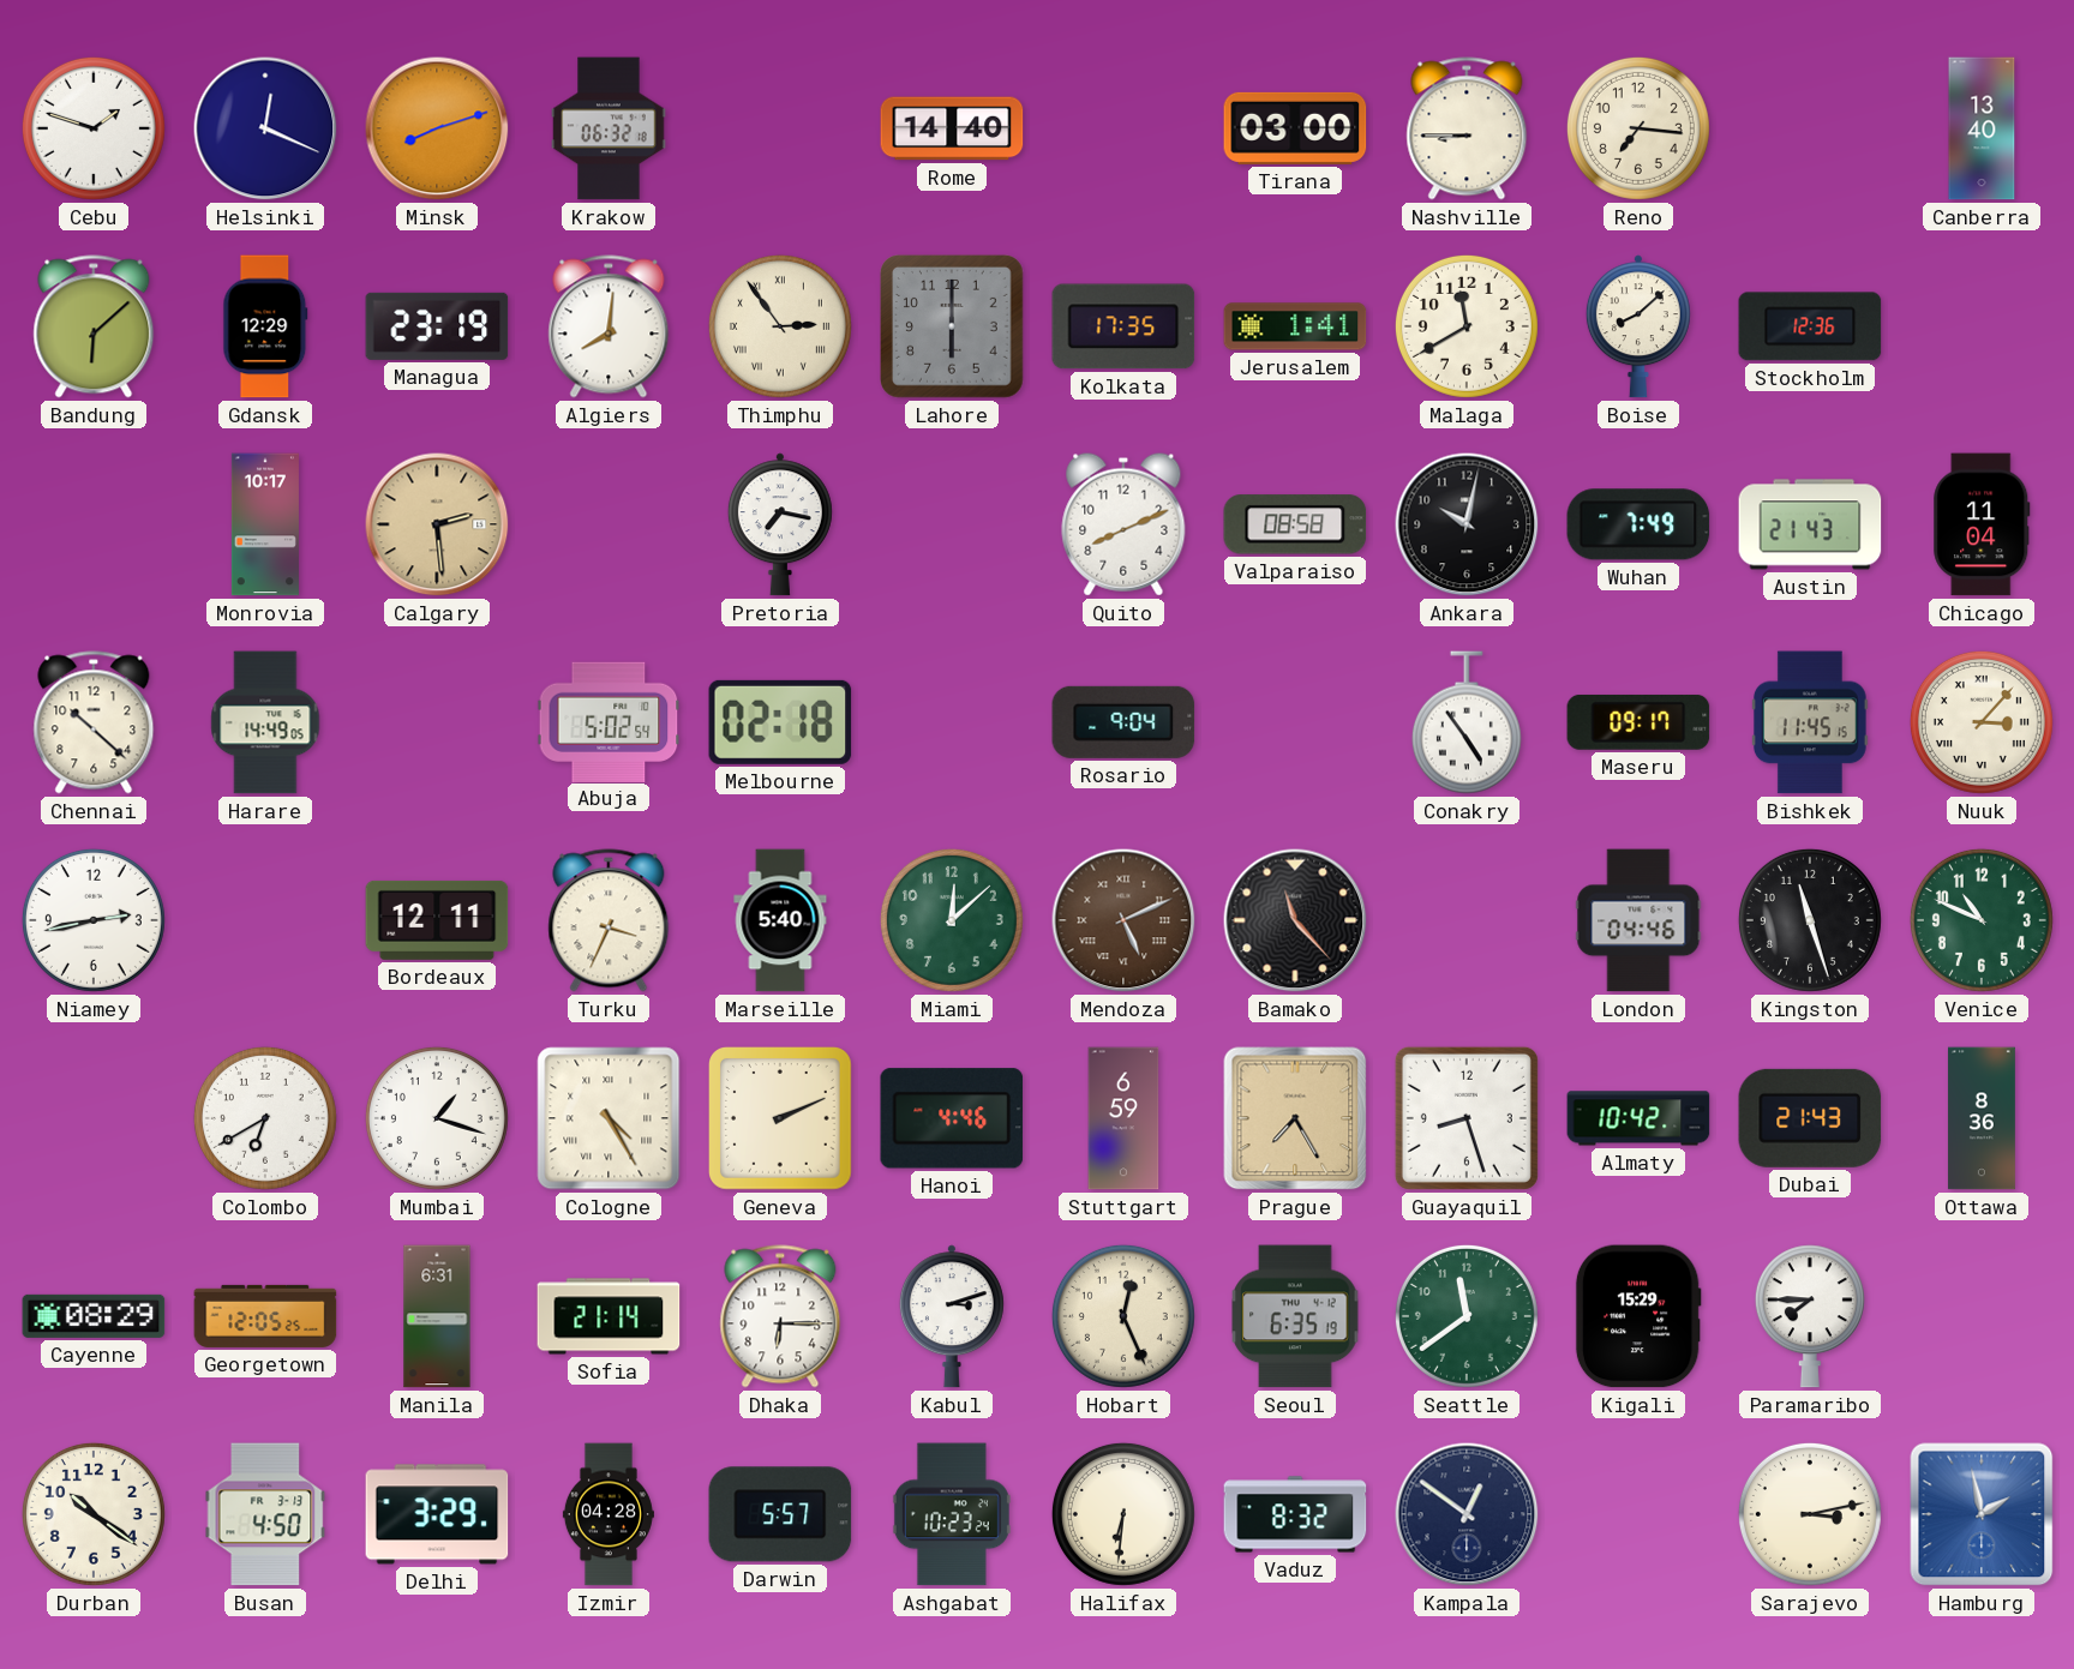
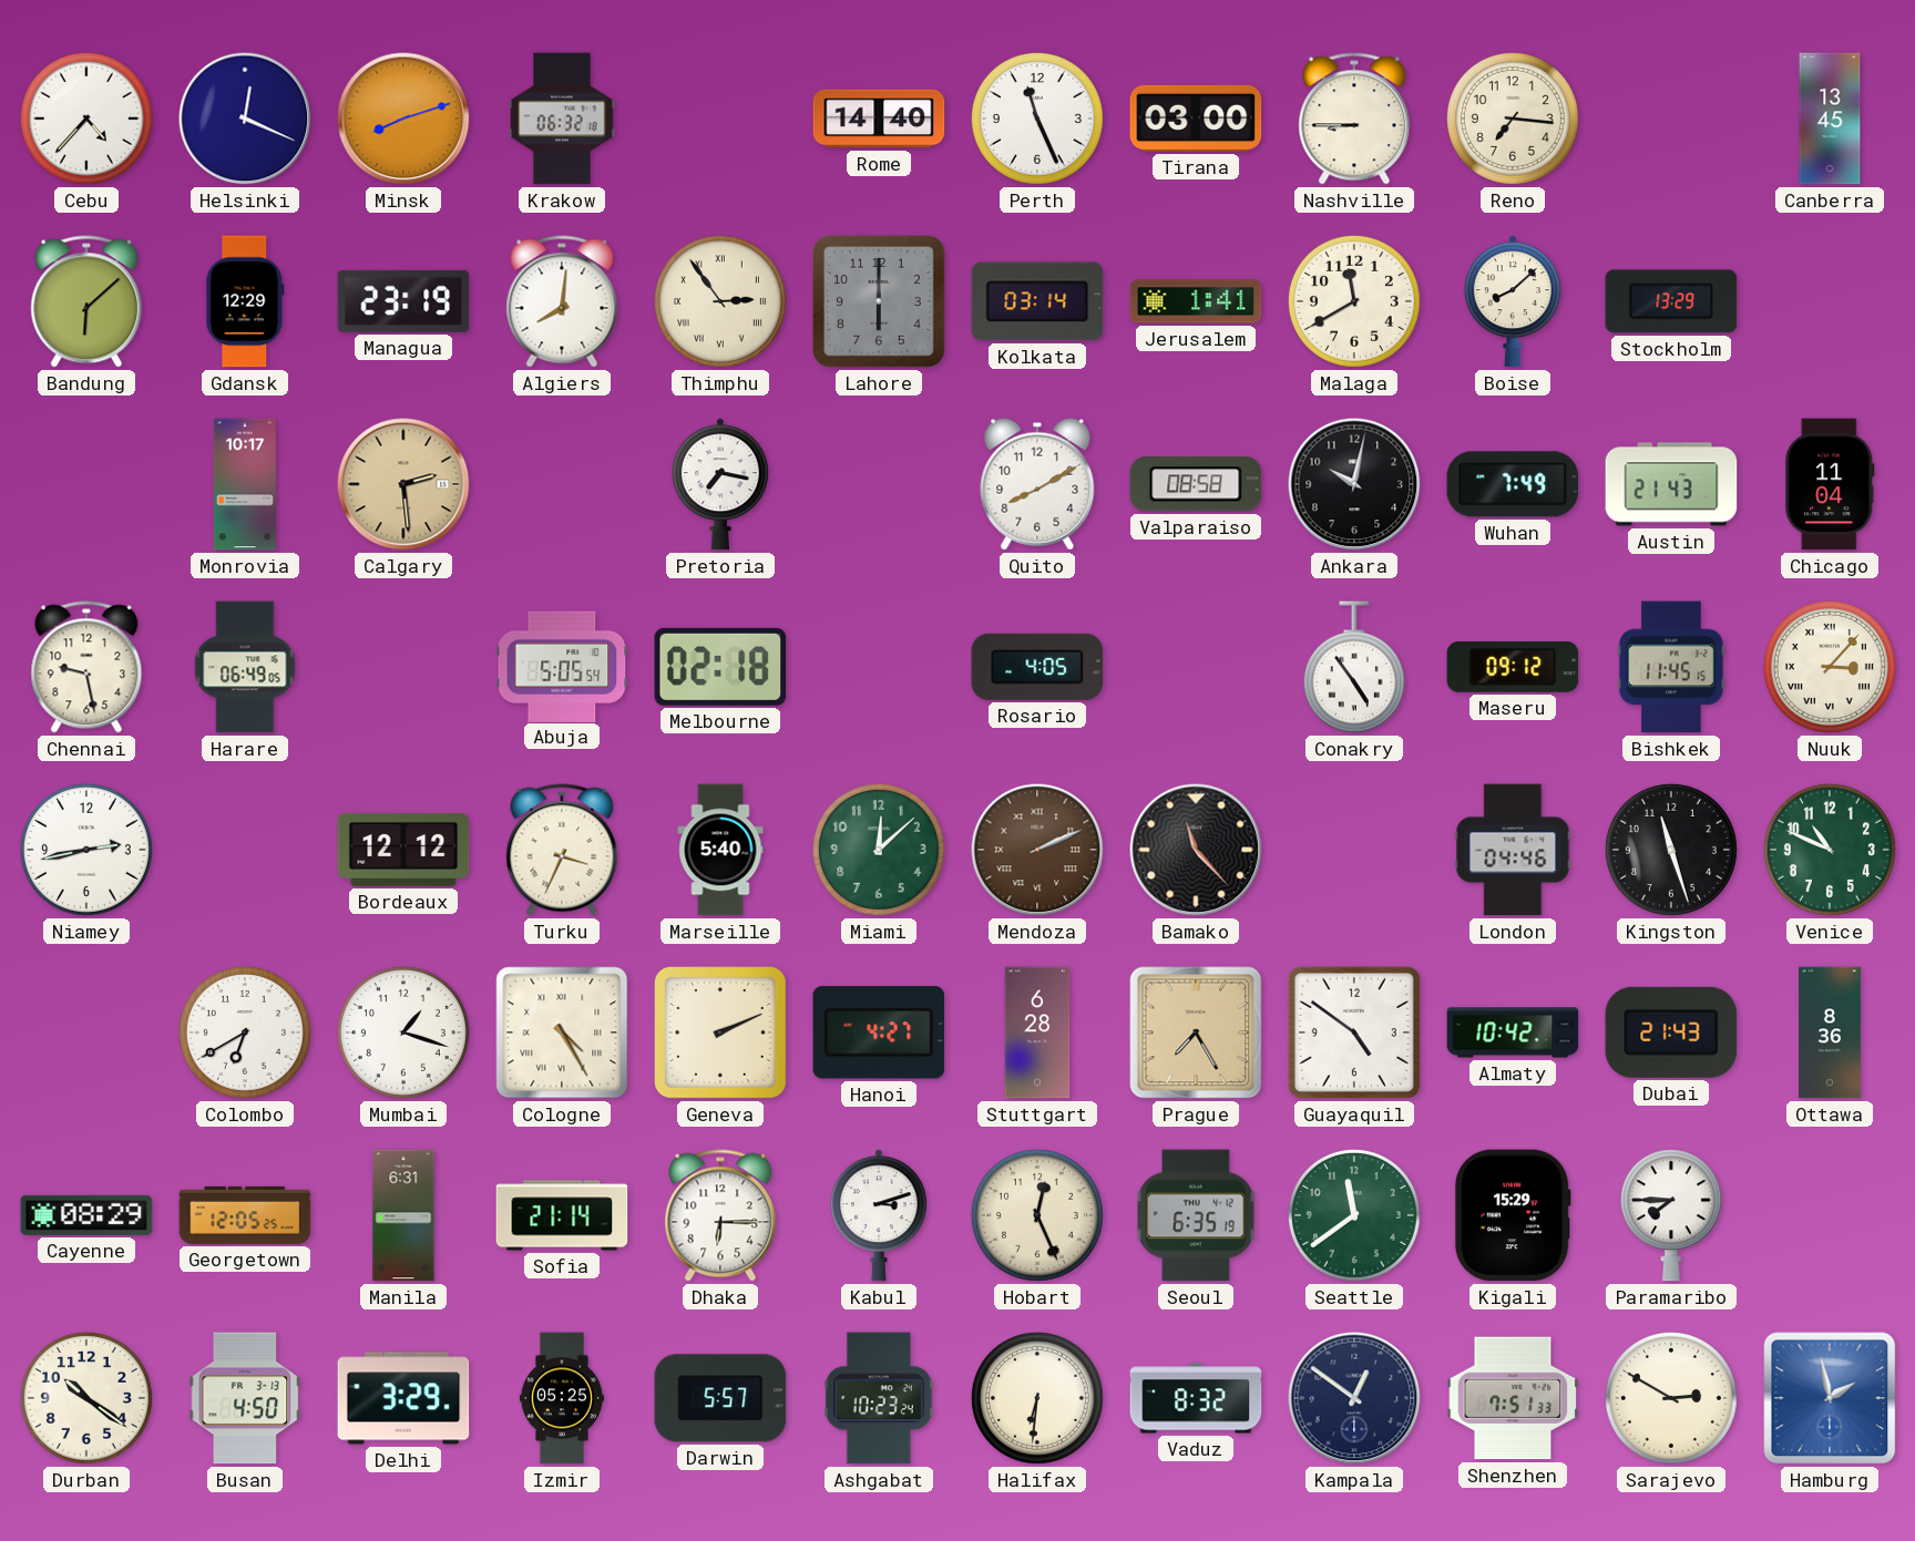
Cebu: 1:48 -> 4:37 (86, 119)
Perth: none -> 11:26 (1037, 119)
Canberra: 13:40 -> 13:45 (1830, 119)
Kolkata: 17:35 -> 03:14 (1037, 301)
Stockholm: 12:36 -> 13:29 (1671, 301)
Quito: 8:11 -> 8:10 (1037, 484)
Chennai: 10:22 -> 9:28 (86, 667)
Harare: 14:49 -> 06:49 (245, 667)
Abuja: 5:02 -> 5:05 (562, 666)
Rosario: 9:04 -> 4:05 (1037, 667)
Maseru: 09:17 -> 09:12 (1513, 667)
Bordeaux: 12:11 -> 12:12 (403, 850)
Mendoza: 5:11 -> 2:11 (1037, 850)
Hanoi: 4:46 -> 4:27 (879, 1033)
Stuttgart: 6:59 -> 6:28 (1037, 1033)
Guayaquil: 8:27 -> 4:51 (1354, 1033)
Izmir: 04:28 -> 05:25 (562, 1398)
Shenzhen: none -> 7:51 (1513, 1398)
Sarajevo: 3:13 -> 2:50 (1671, 1398)
